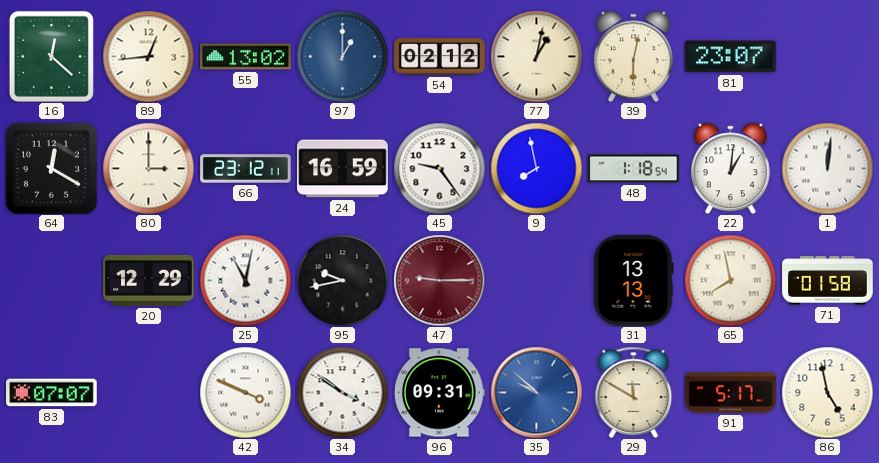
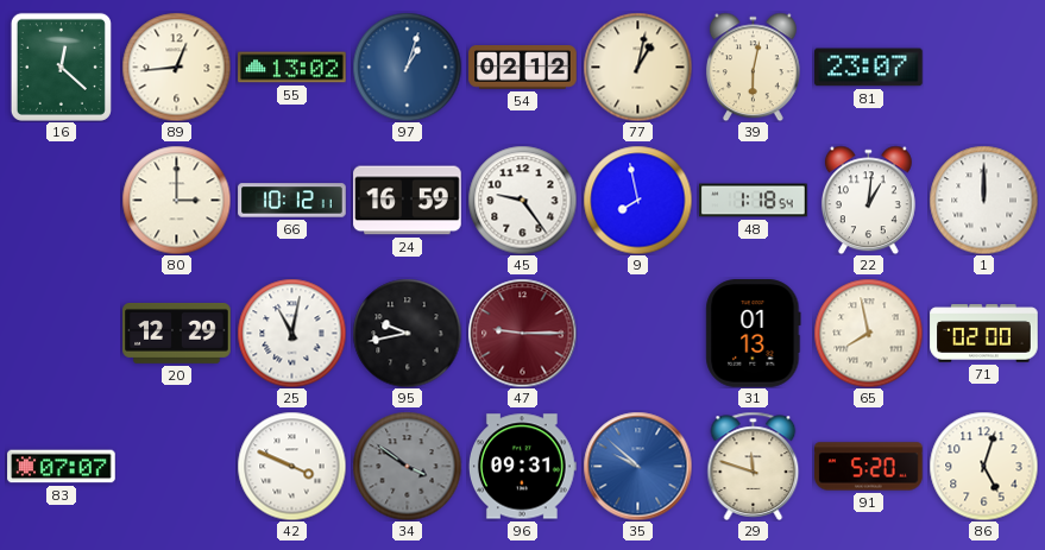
97: 1:00 -> 1:03 (407, 67)
64: 12:20 -> none (51, 168)
66: 23:12 -> 10:12 (292, 201)
1: 12:01 -> 12:00 (983, 200)
31: 13:13 -> 01:13 (754, 334)
71: 01:58 -> 02:00 (984, 334)
34 dial: white -> grey (407, 466)
29: 11:50 -> 11:48 (754, 466)
91: 5:17 -> 5:20 (869, 467)
86: 4:58 -> 5:03 (983, 466)
